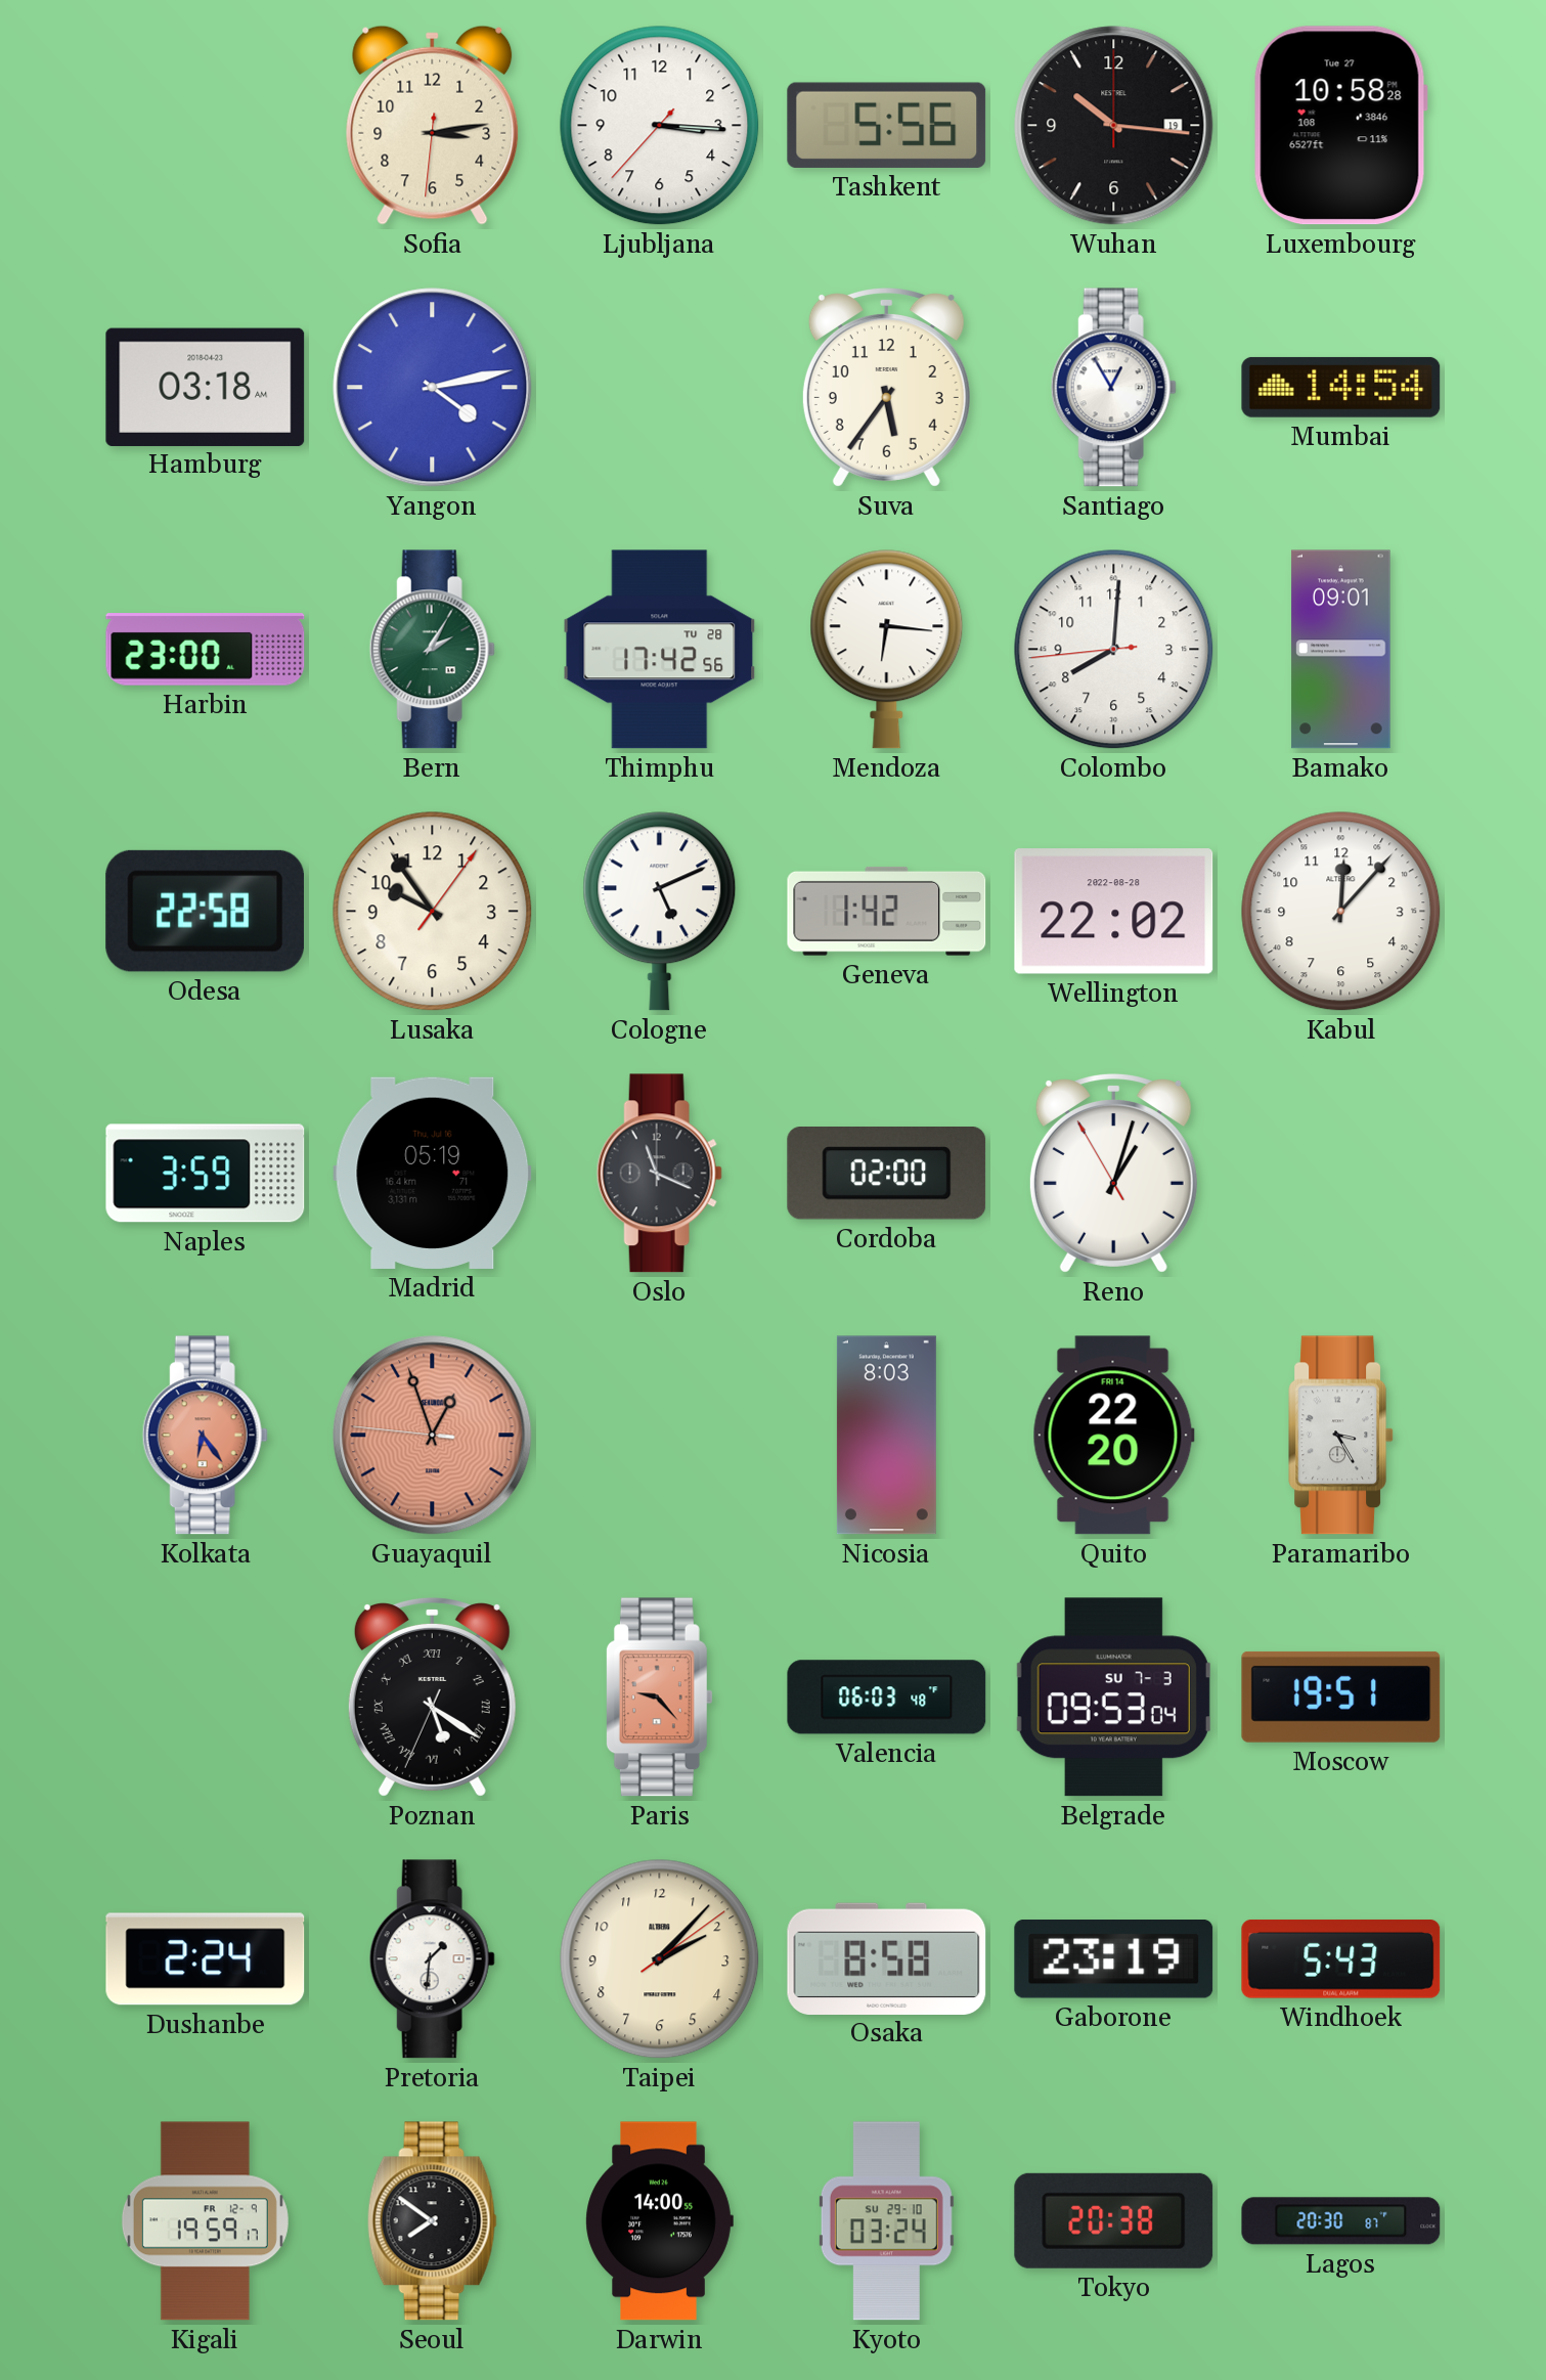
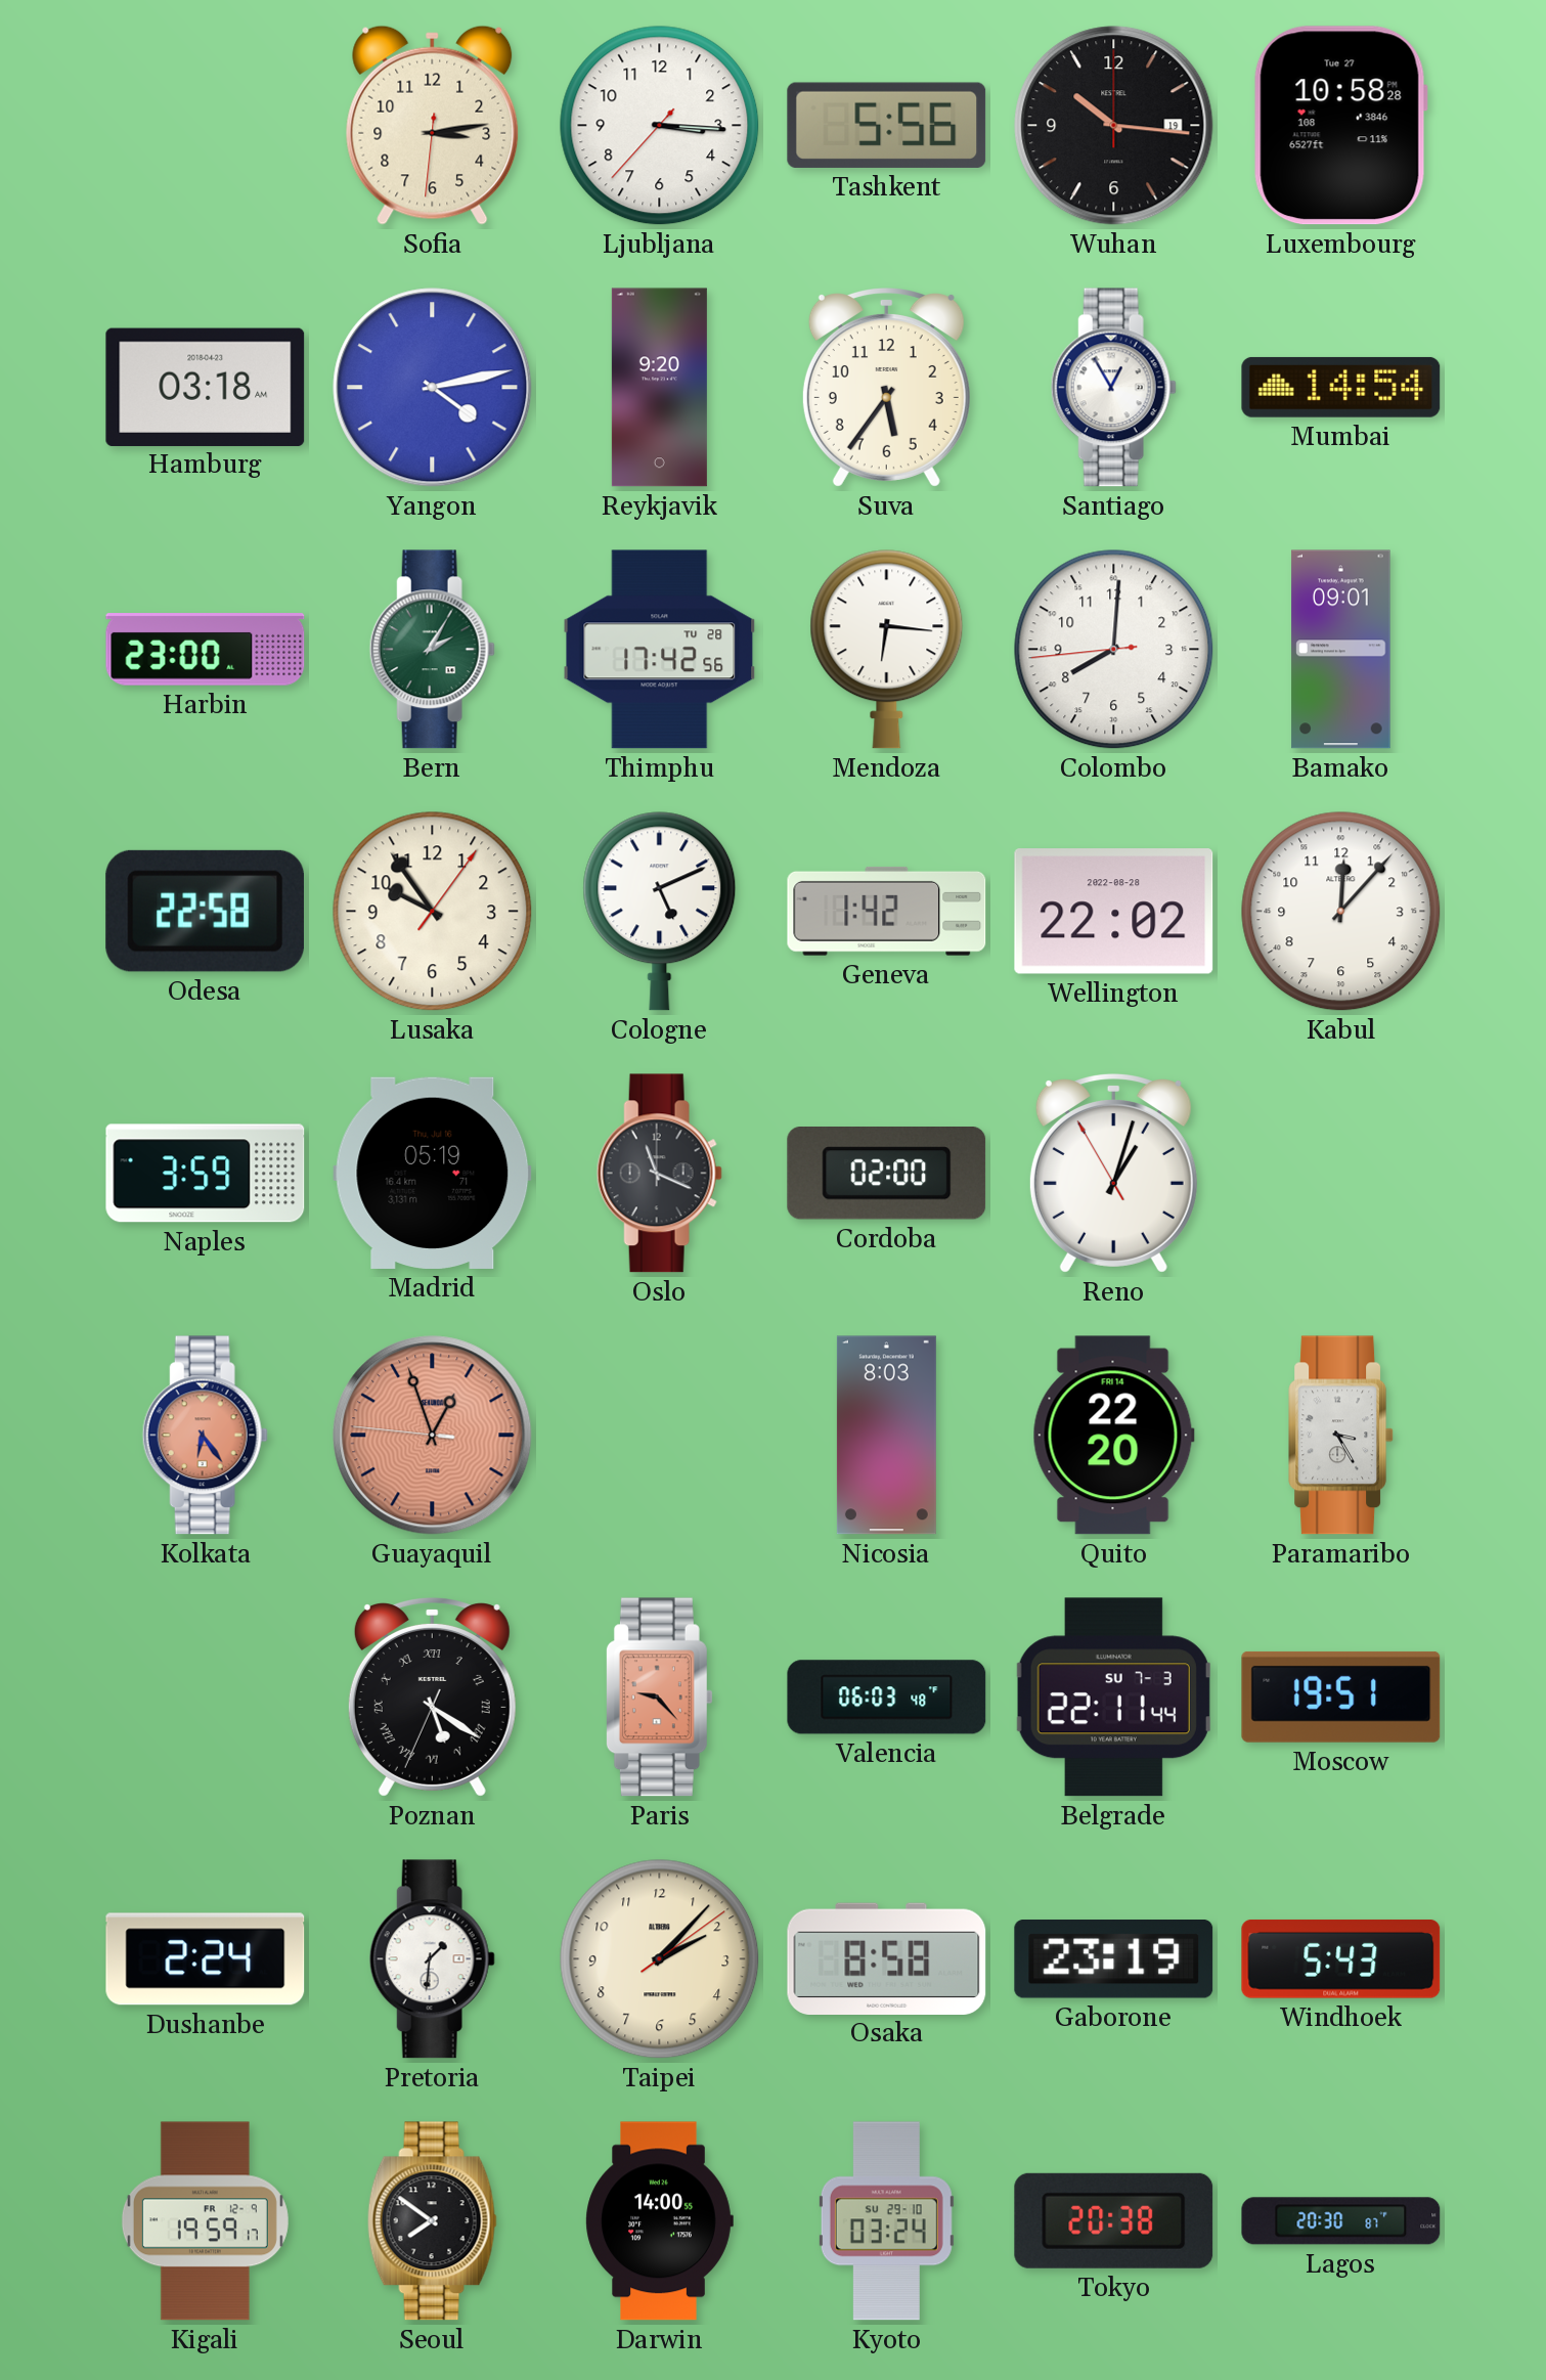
Reykjavik: none -> 9:20 (659, 388)
Belgrade: 09:53 -> 22:11 (1113, 1698)
